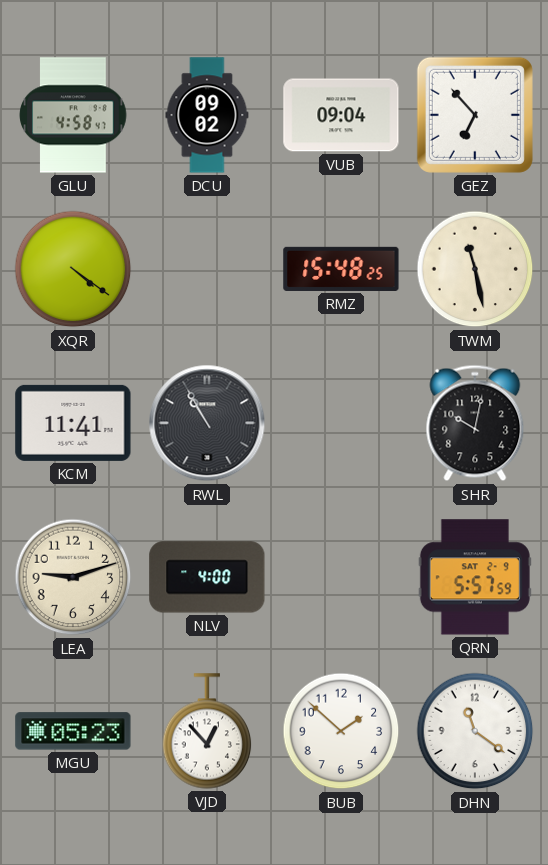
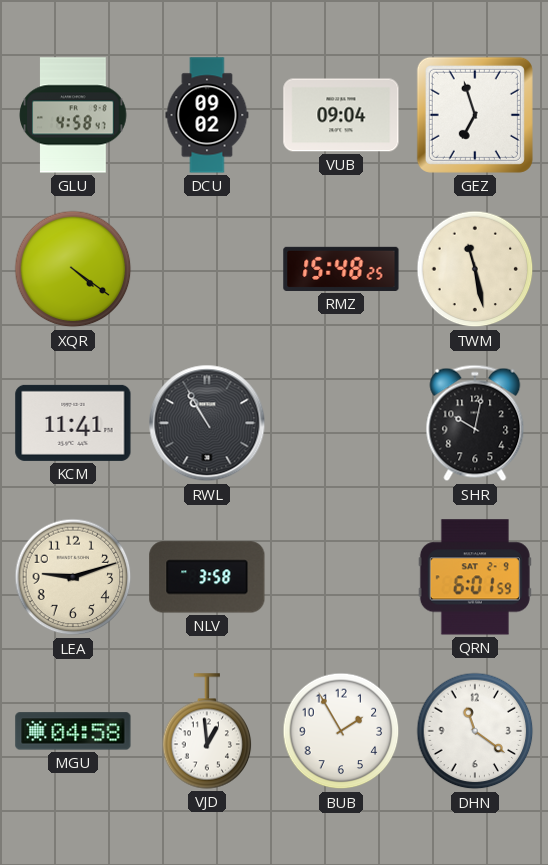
GEZ: 6:53 -> 6:57 (475, 115)
NLV: 4:00 -> 3:58 (207, 577)
QRN: 5:57 -> 6:01 (475, 577)
MGU: 05:23 -> 04:58 (73, 731)
VJD: 12:53 -> 12:59 (207, 731)
BUB: 1:52 -> 1:55 (341, 731)
